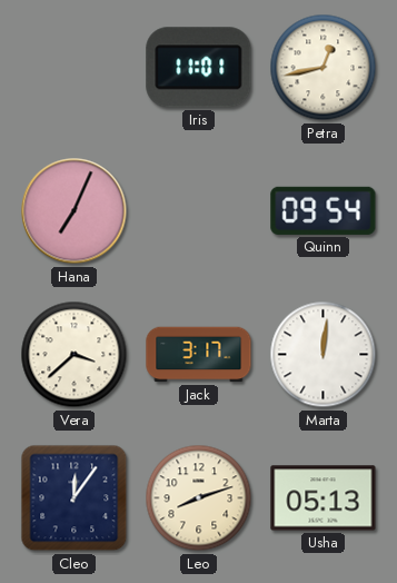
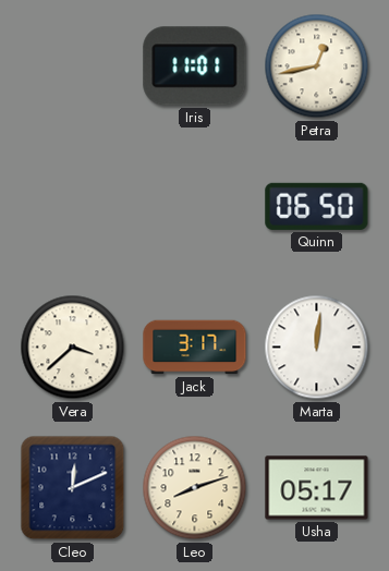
Hana: 7:04 -> none (75, 211)
Quinn: 09:54 -> 06:50 (317, 206)
Cleo: 12:06 -> 12:11 (73, 488)
Usha: 05:13 -> 05:17 (317, 488)
